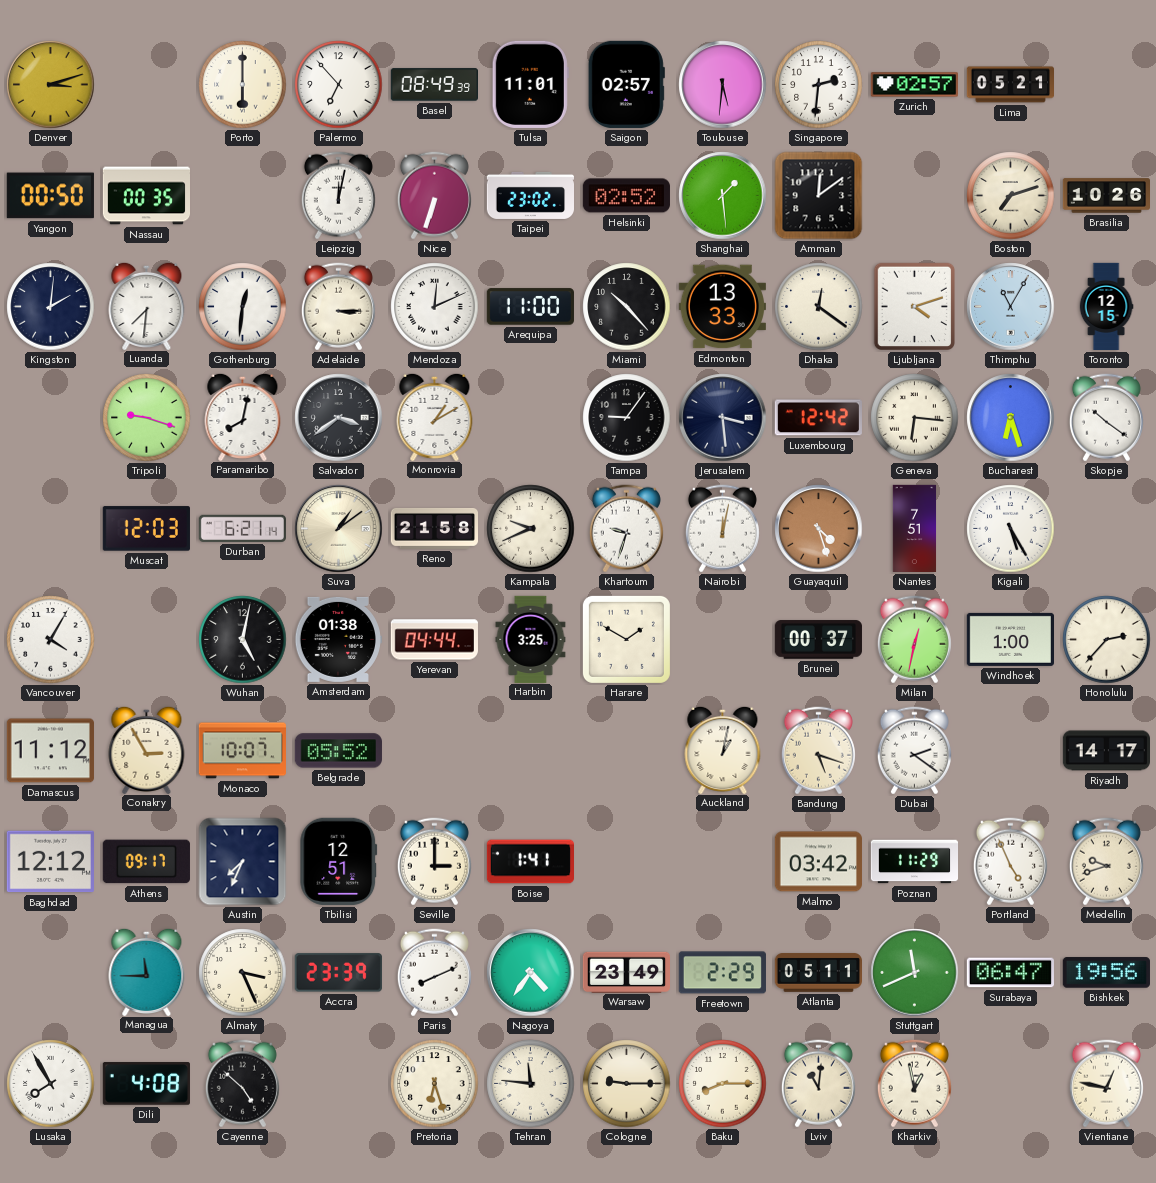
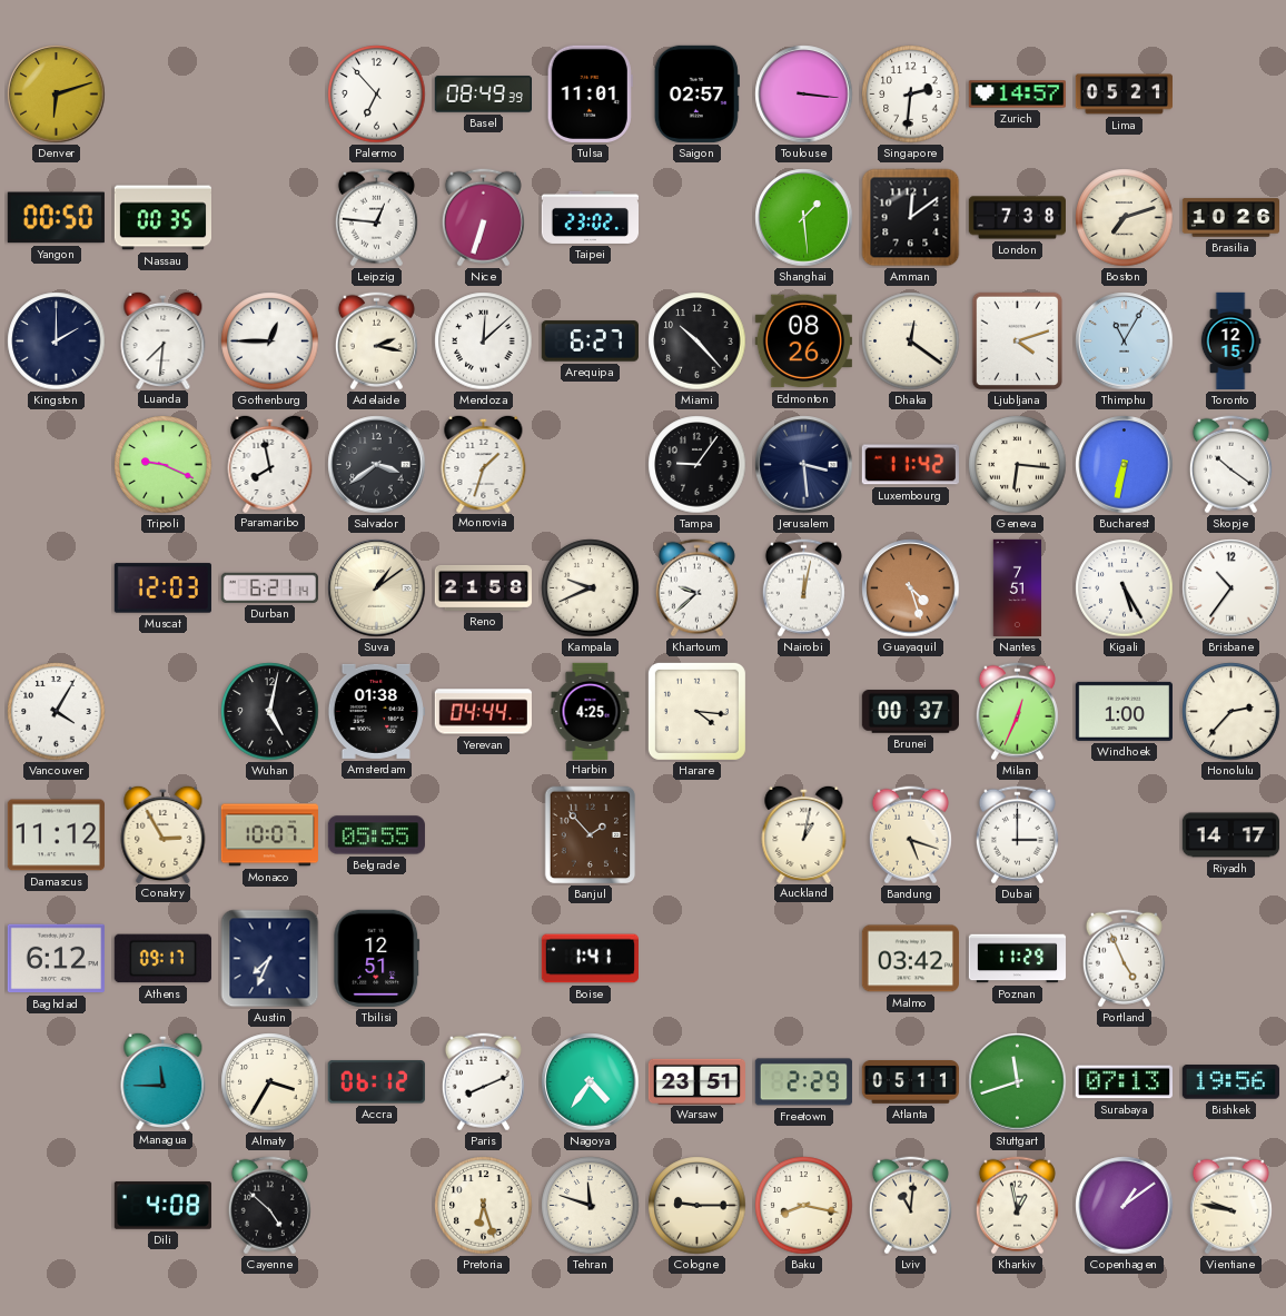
Denver: 3:12 -> 6:12 (57, 95)
Porto: 6:00 -> none (243, 85)
Toulouse: 5:31 -> 3:16 (804, 95)
Zurich: 02:57 -> 14:57 (1017, 95)
Leipzig: 12:02 -> 12:46 (376, 218)
Helsinki: 02:52 -> none (626, 196)
London: none -> 7:38 (1017, 218)
Kingston: 2:01 -> 2:00 (57, 342)
Gothenburg: 12:31 -> 12:45 (270, 342)
Adelaide: 3:15 -> 2:17 (376, 342)
Mendoza: 12:11 -> 12:08 (484, 342)
Arequipa: 11:00 -> 6:27 (590, 342)
Edmonton: 13:33 -> 08:26 (803, 342)
Tripoli: 9:18 -> 9:19 (164, 465)
Paramaribo: 8:02 -> 7:58 (270, 463)
Monrovia: 1:10 -> 1:33 (484, 463)
Luxembourg: 12:42 -> 11:42 (910, 465)
Bucharest: 6:27 -> 6:32 (1125, 465)
Khartoum: 9:33 -> 9:38 (696, 588)
Brisbane: none -> 10:36 (1231, 588)
Harbin: 3:25 -> 4:25 (591, 711)
Harare: 1:50 -> 4:16 (696, 711)
Milan: 12:32 -> 12:34 (1017, 712)
Belgrade: 05:52 -> 05:55 (376, 835)
Banjul: none -> 1:53 (591, 835)
Dubai: 2:21 -> 3:00 (1017, 835)
Baghdad: 12:12 -> 6:12 (56, 959)
Seville: 3:00 -> none (434, 862)
Medellin: 9:42 -> none (1106, 862)
Almaty: 3:26 -> 3:35 (270, 1082)
Accra: 23:39 -> 06:12 (376, 1082)
Warsaw: 23:49 -> 23:51 (696, 1081)
Stuttgart: 11:41 -> 11:42 (1018, 1082)
Surabaya: 06:47 -> 07:13 (1124, 1082)
Lusaka: 7:55 -> none (51, 1084)
Tehran: 11:46 -> 11:48 (591, 1206)
Baku: 8:15 -> 8:17 (804, 1206)
Copenhagen: none -> 1:09 (1125, 1206)
Vientiane: 12:47 -> 9:47 (1230, 1206)
